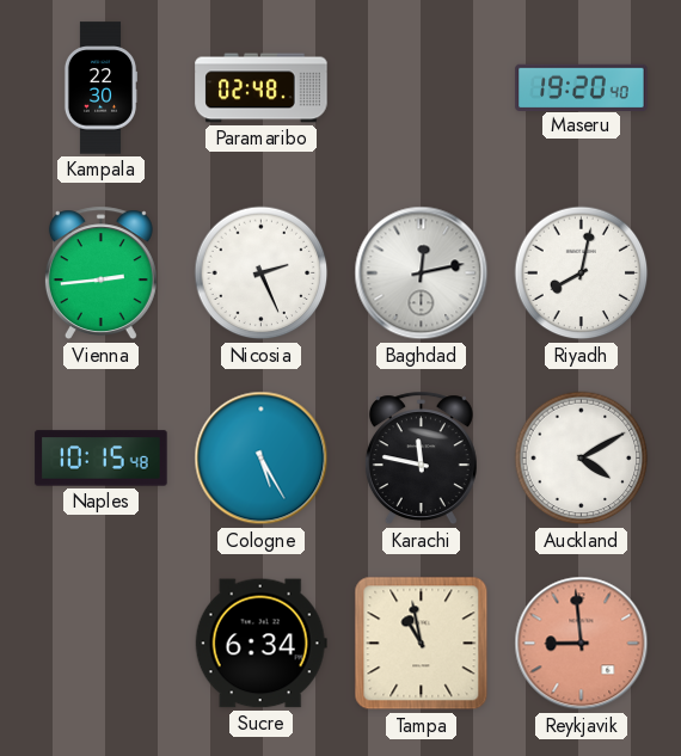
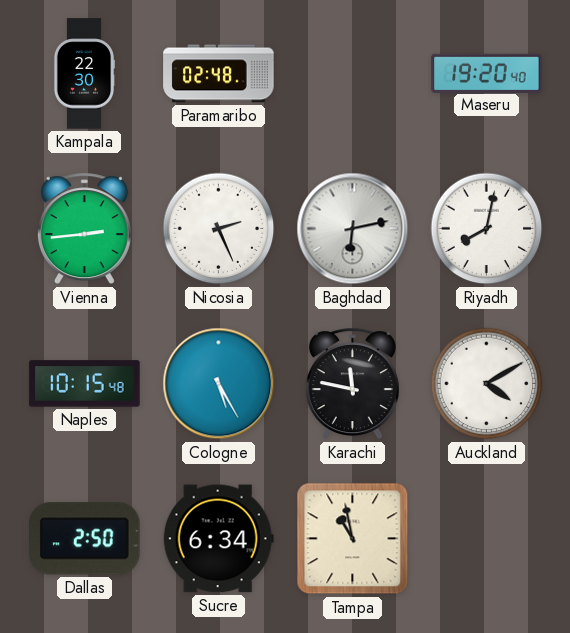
Baghdad: 12:13 -> 6:13 (353, 229)
Dallas: none -> 2:50 (85, 539)
Reykjavik: 8:59 -> none (582, 644)
